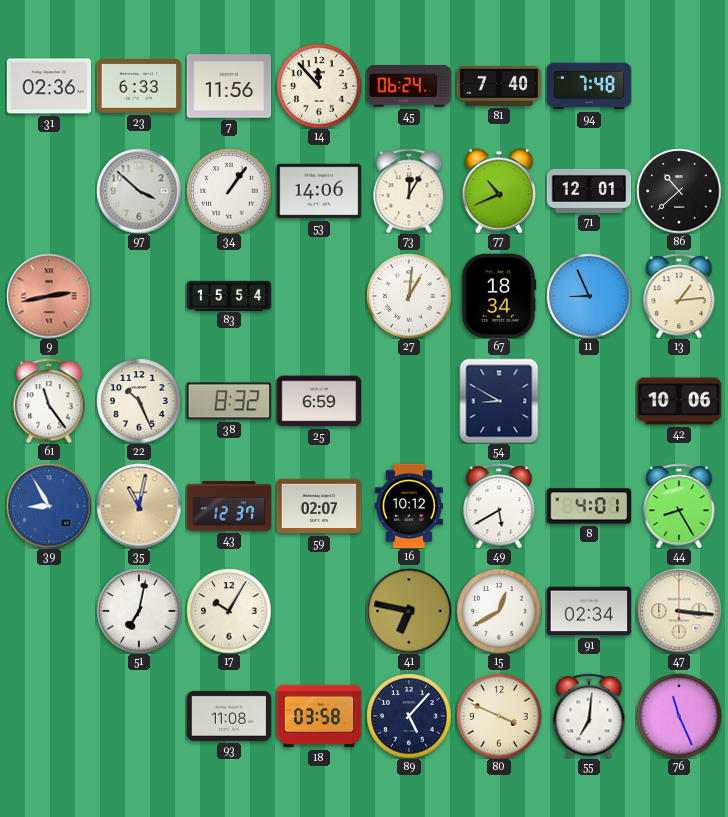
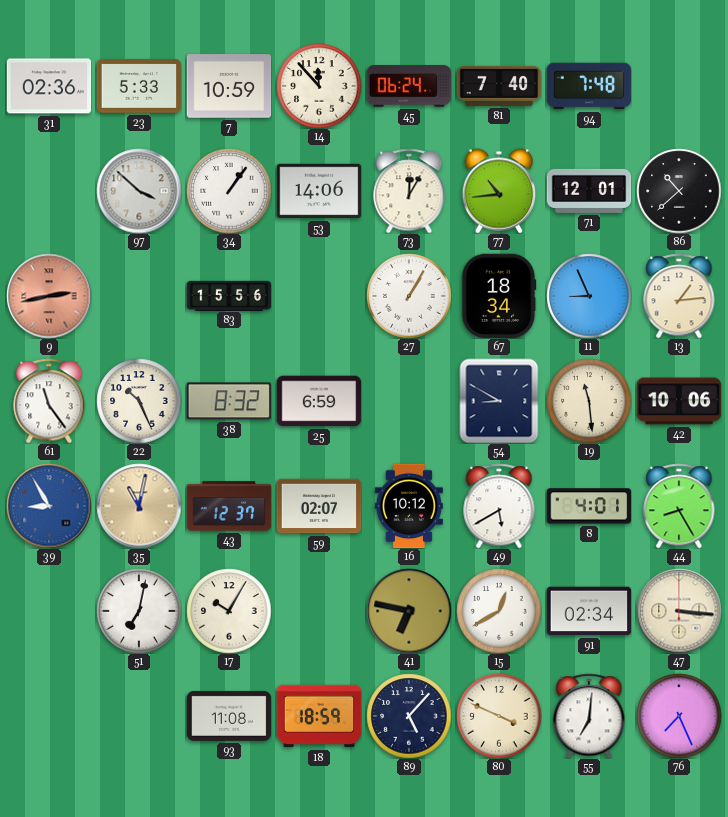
23: 6:33 -> 5:33 (139, 86)
7: 11:56 -> 10:59 (229, 86)
77: 10:41 -> 10:44 (499, 191)
83: 15:54 -> 15:56 (229, 295)
27: 1:01 -> 1:05 (409, 296)
19: none -> 11:29 (589, 401)
18: 03:58 -> 18:59 (319, 716)
76: 11:26 -> 7:26 (679, 716)
